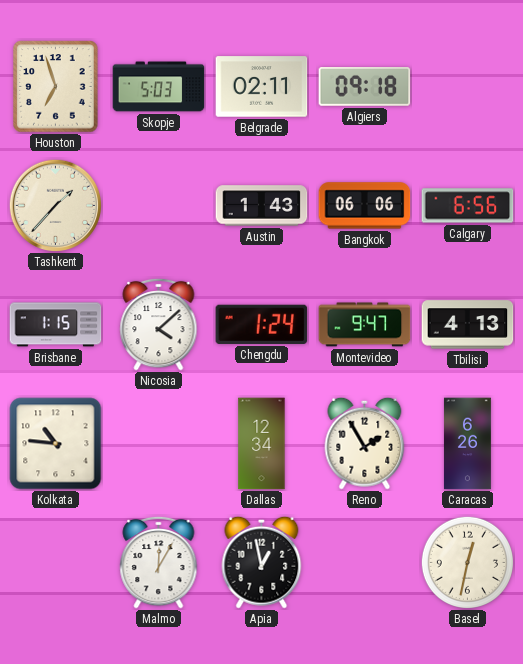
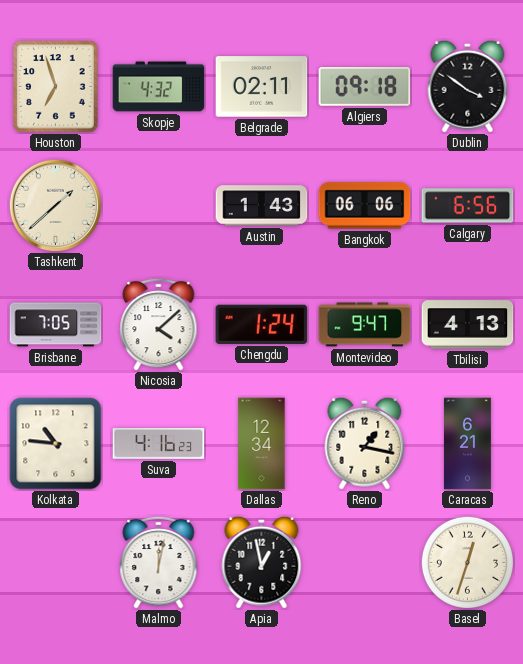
Skopje: 5:03 -> 4:32 (159, 87)
Dublin: none -> 3:51 (468, 86)
Tashkent: 1:37 -> 1:38 (55, 205)
Brisbane: 1:15 -> 7:05 (56, 325)
Suva: none -> 4:16 (159, 444)
Reno: 1:55 -> 1:17 (365, 443)
Caracas: 6:26 -> 6:21 (467, 444)
Malmo: 12:05 -> 12:02 (159, 562)
Basel: 12:32 -> 12:33 (467, 562)
